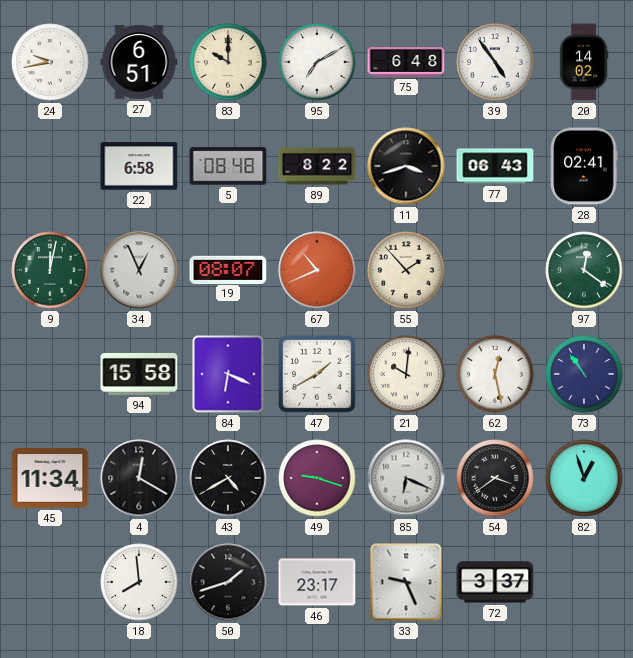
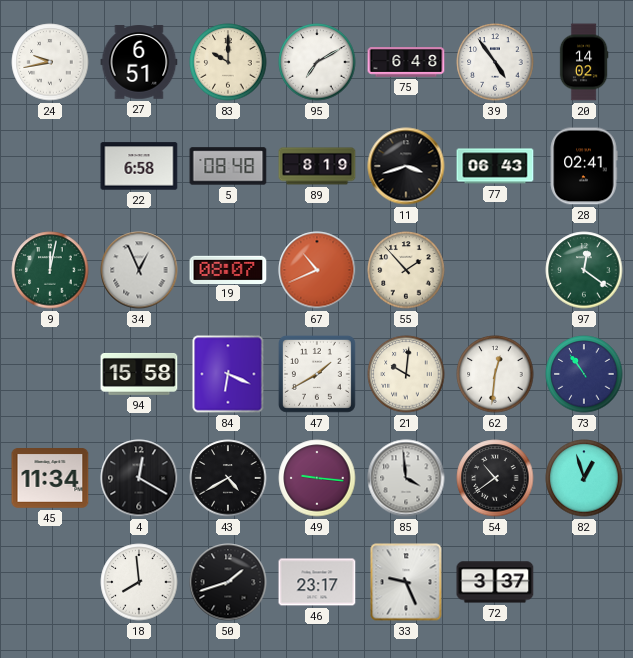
89: 8:22 -> 8:19 (317, 166)
62: 12:28 -> 12:31 (495, 374)
49: 9:18 -> 9:16 (317, 478)
85: 6:19 -> 3:59 (406, 478)
54: 3:39 -> 10:39 (495, 478)
